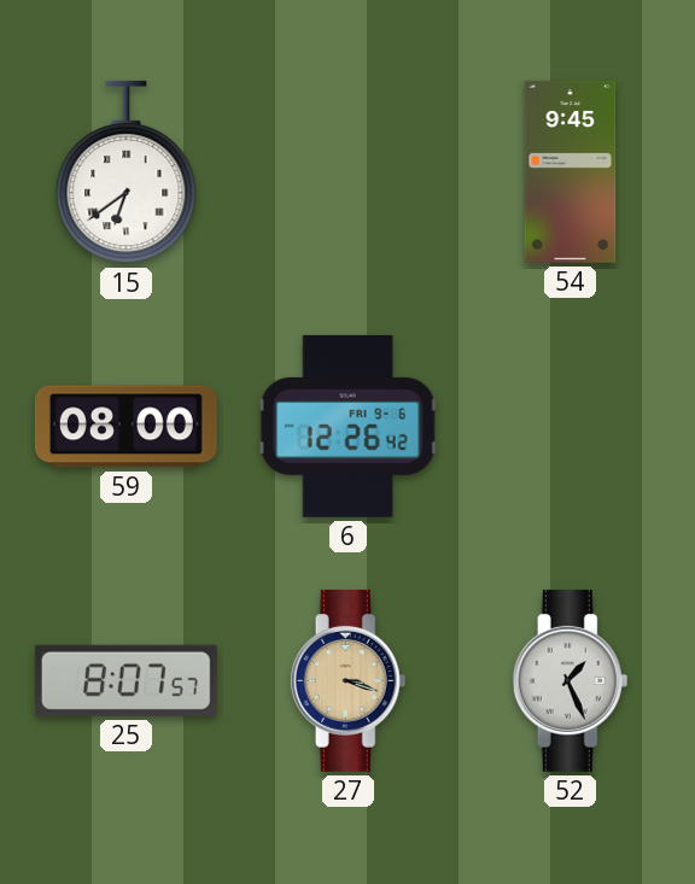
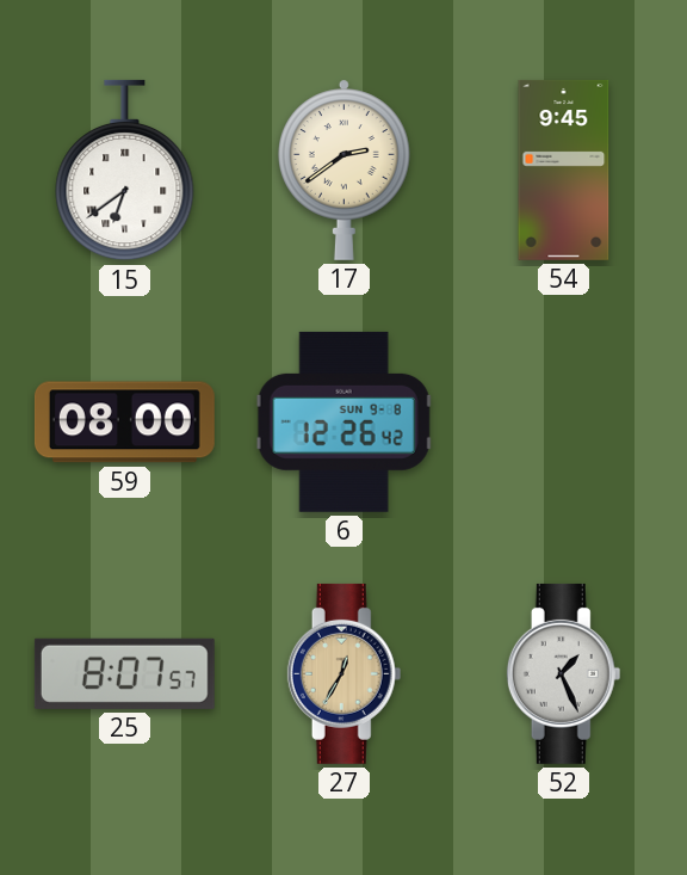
17: none -> 2:39 (345, 170)
6 date: FRI 9-6 -> SUN 9-8 (345, 421)
27: 3:18 -> 12:35 (345, 673)
